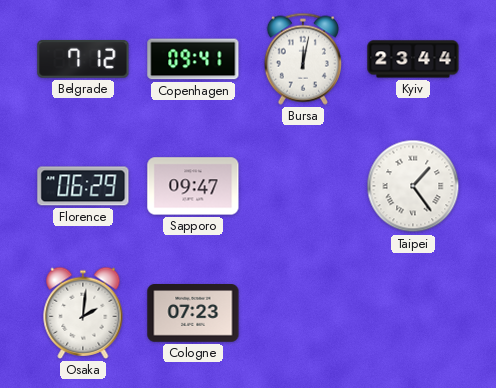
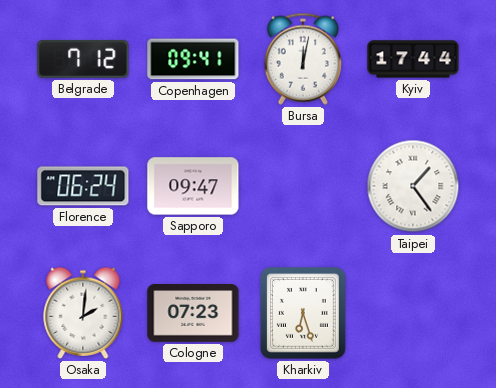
Kyiv: 23:44 -> 17:44 (413, 59)
Florence: 06:29 -> 06:24 (83, 186)
Kharkiv: none -> 6:27 (304, 314)
